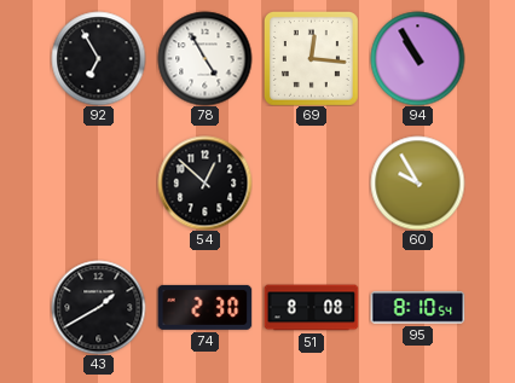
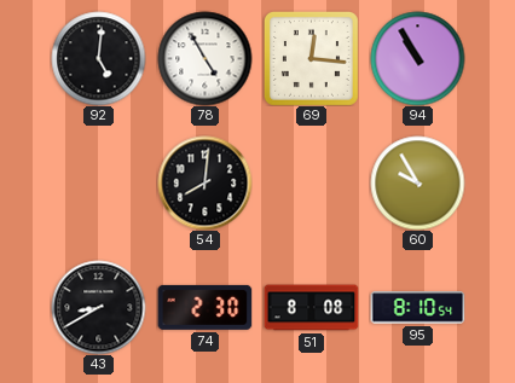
92: 6:55 -> 5:01 (98, 58)
54: 12:52 -> 8:01 (204, 182)
43: 1:40 -> 8:40 (98, 307)
